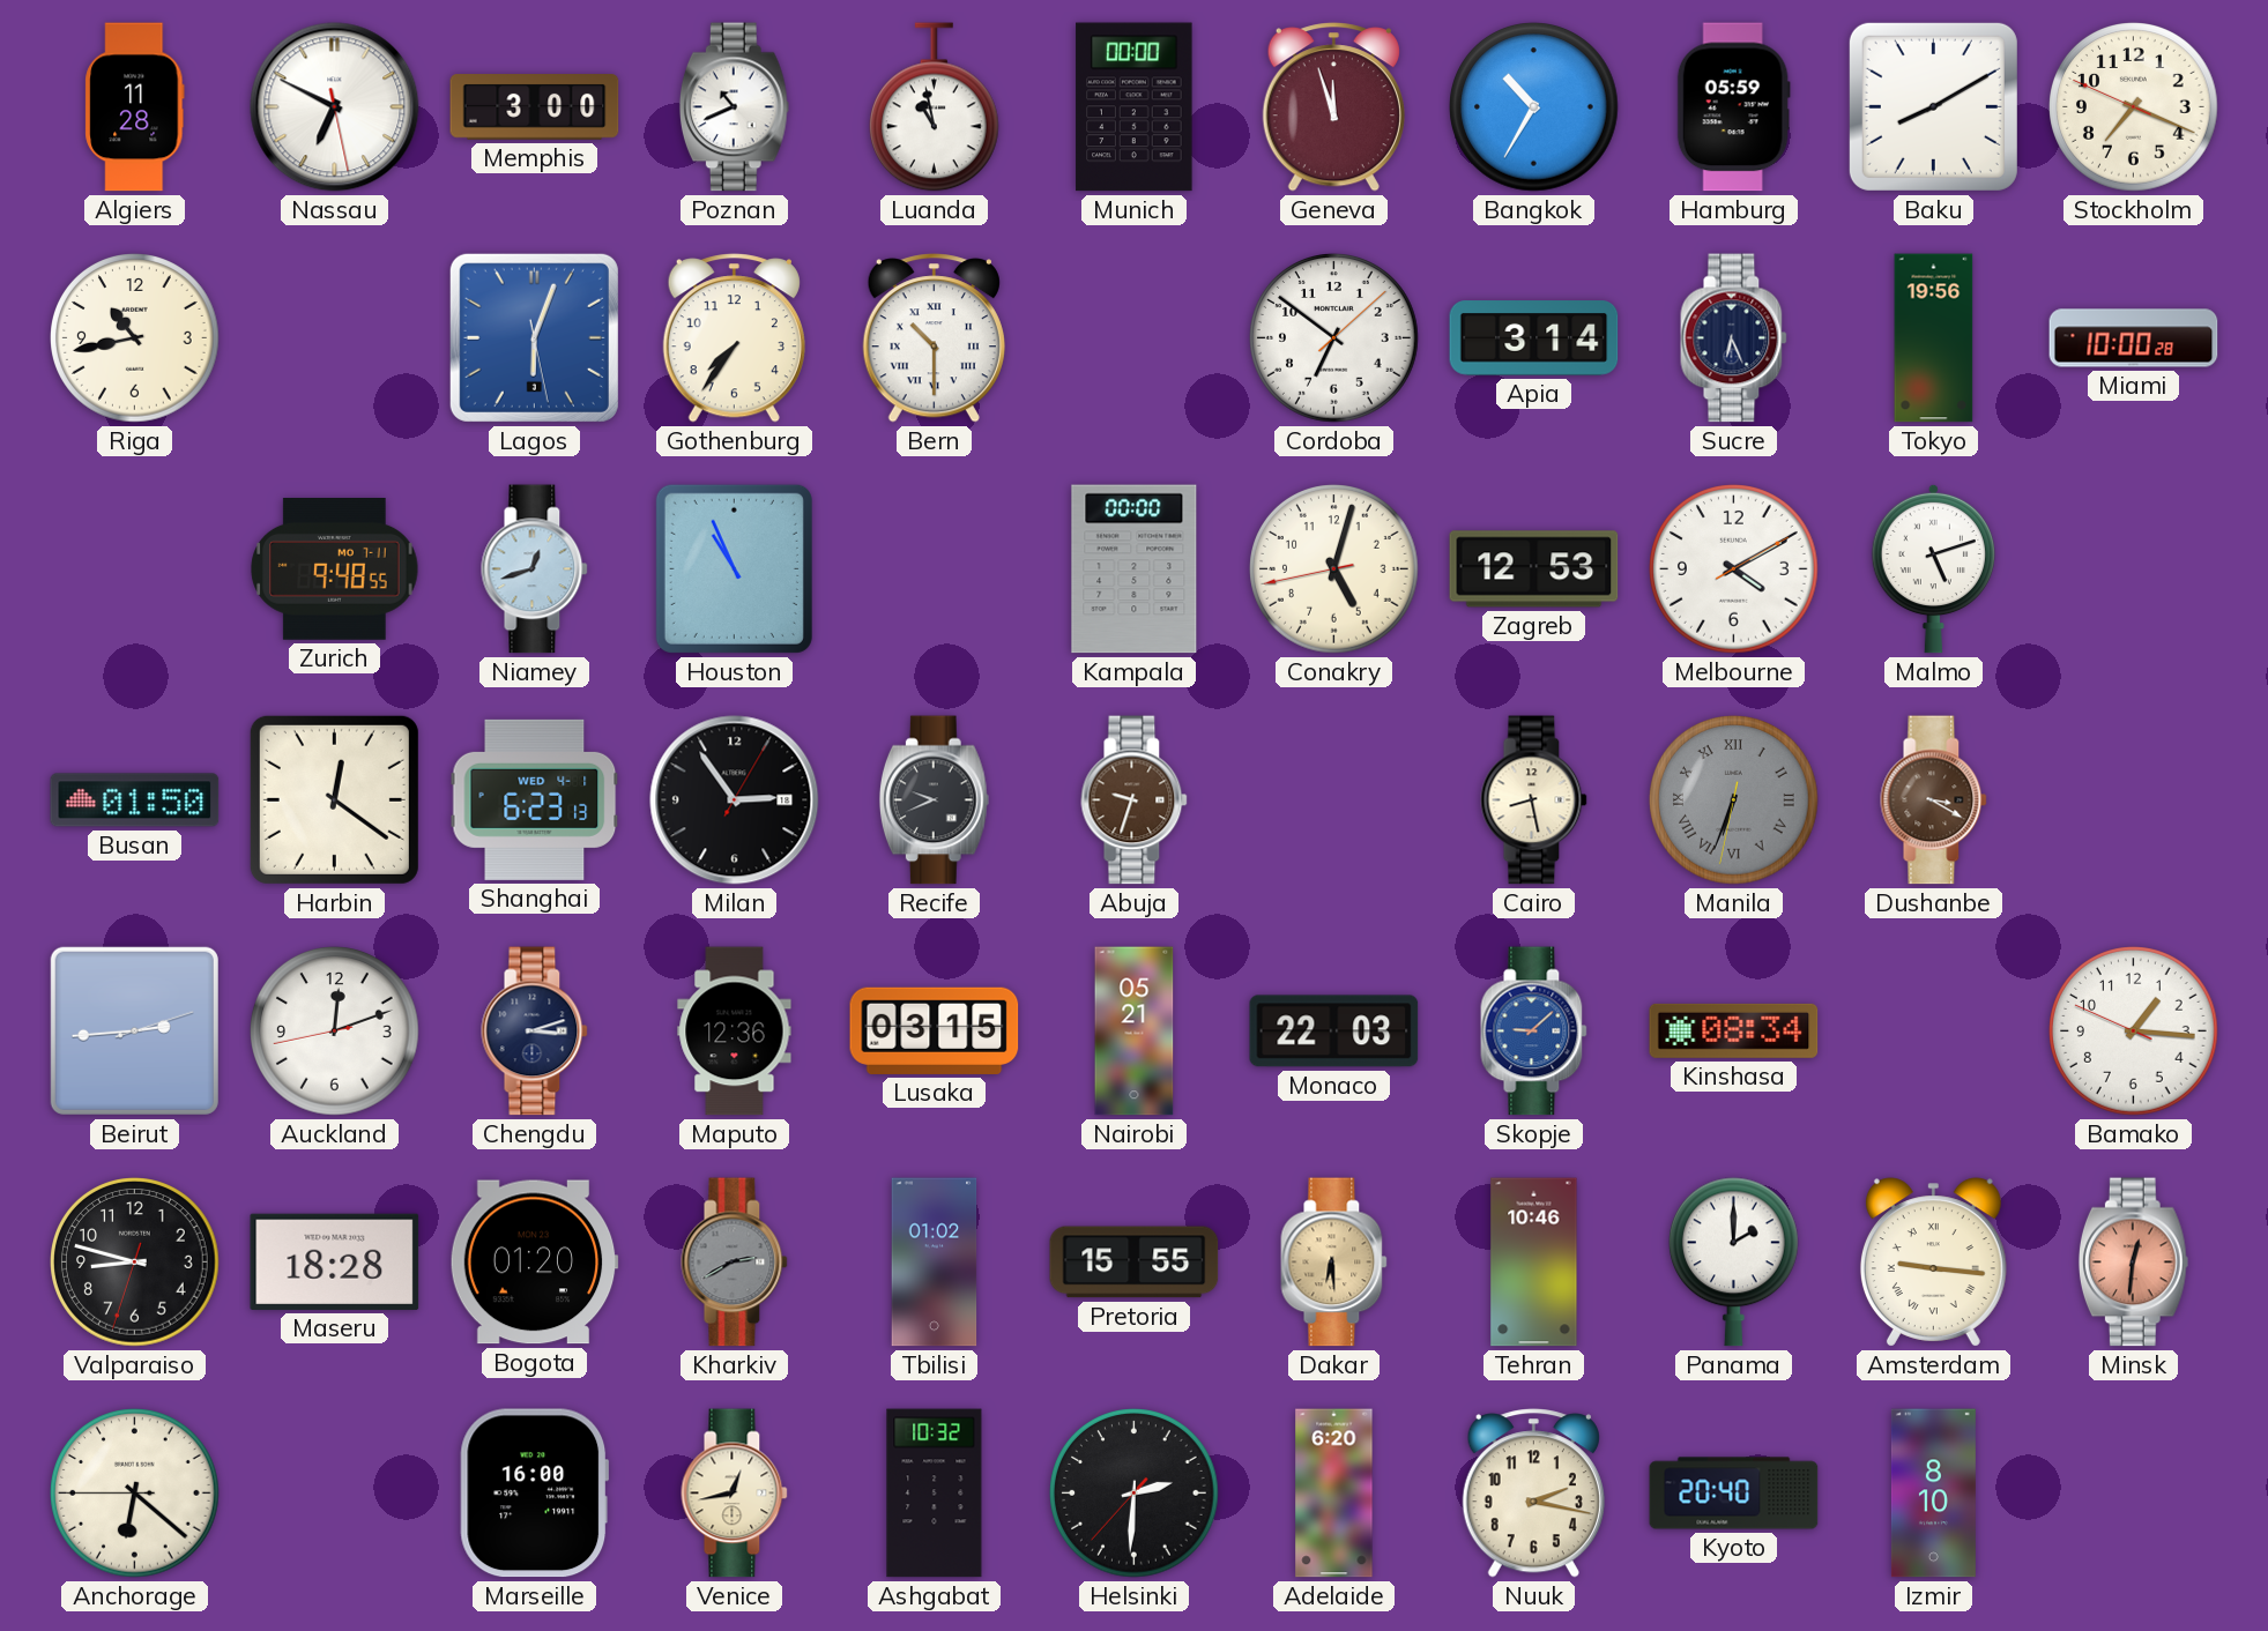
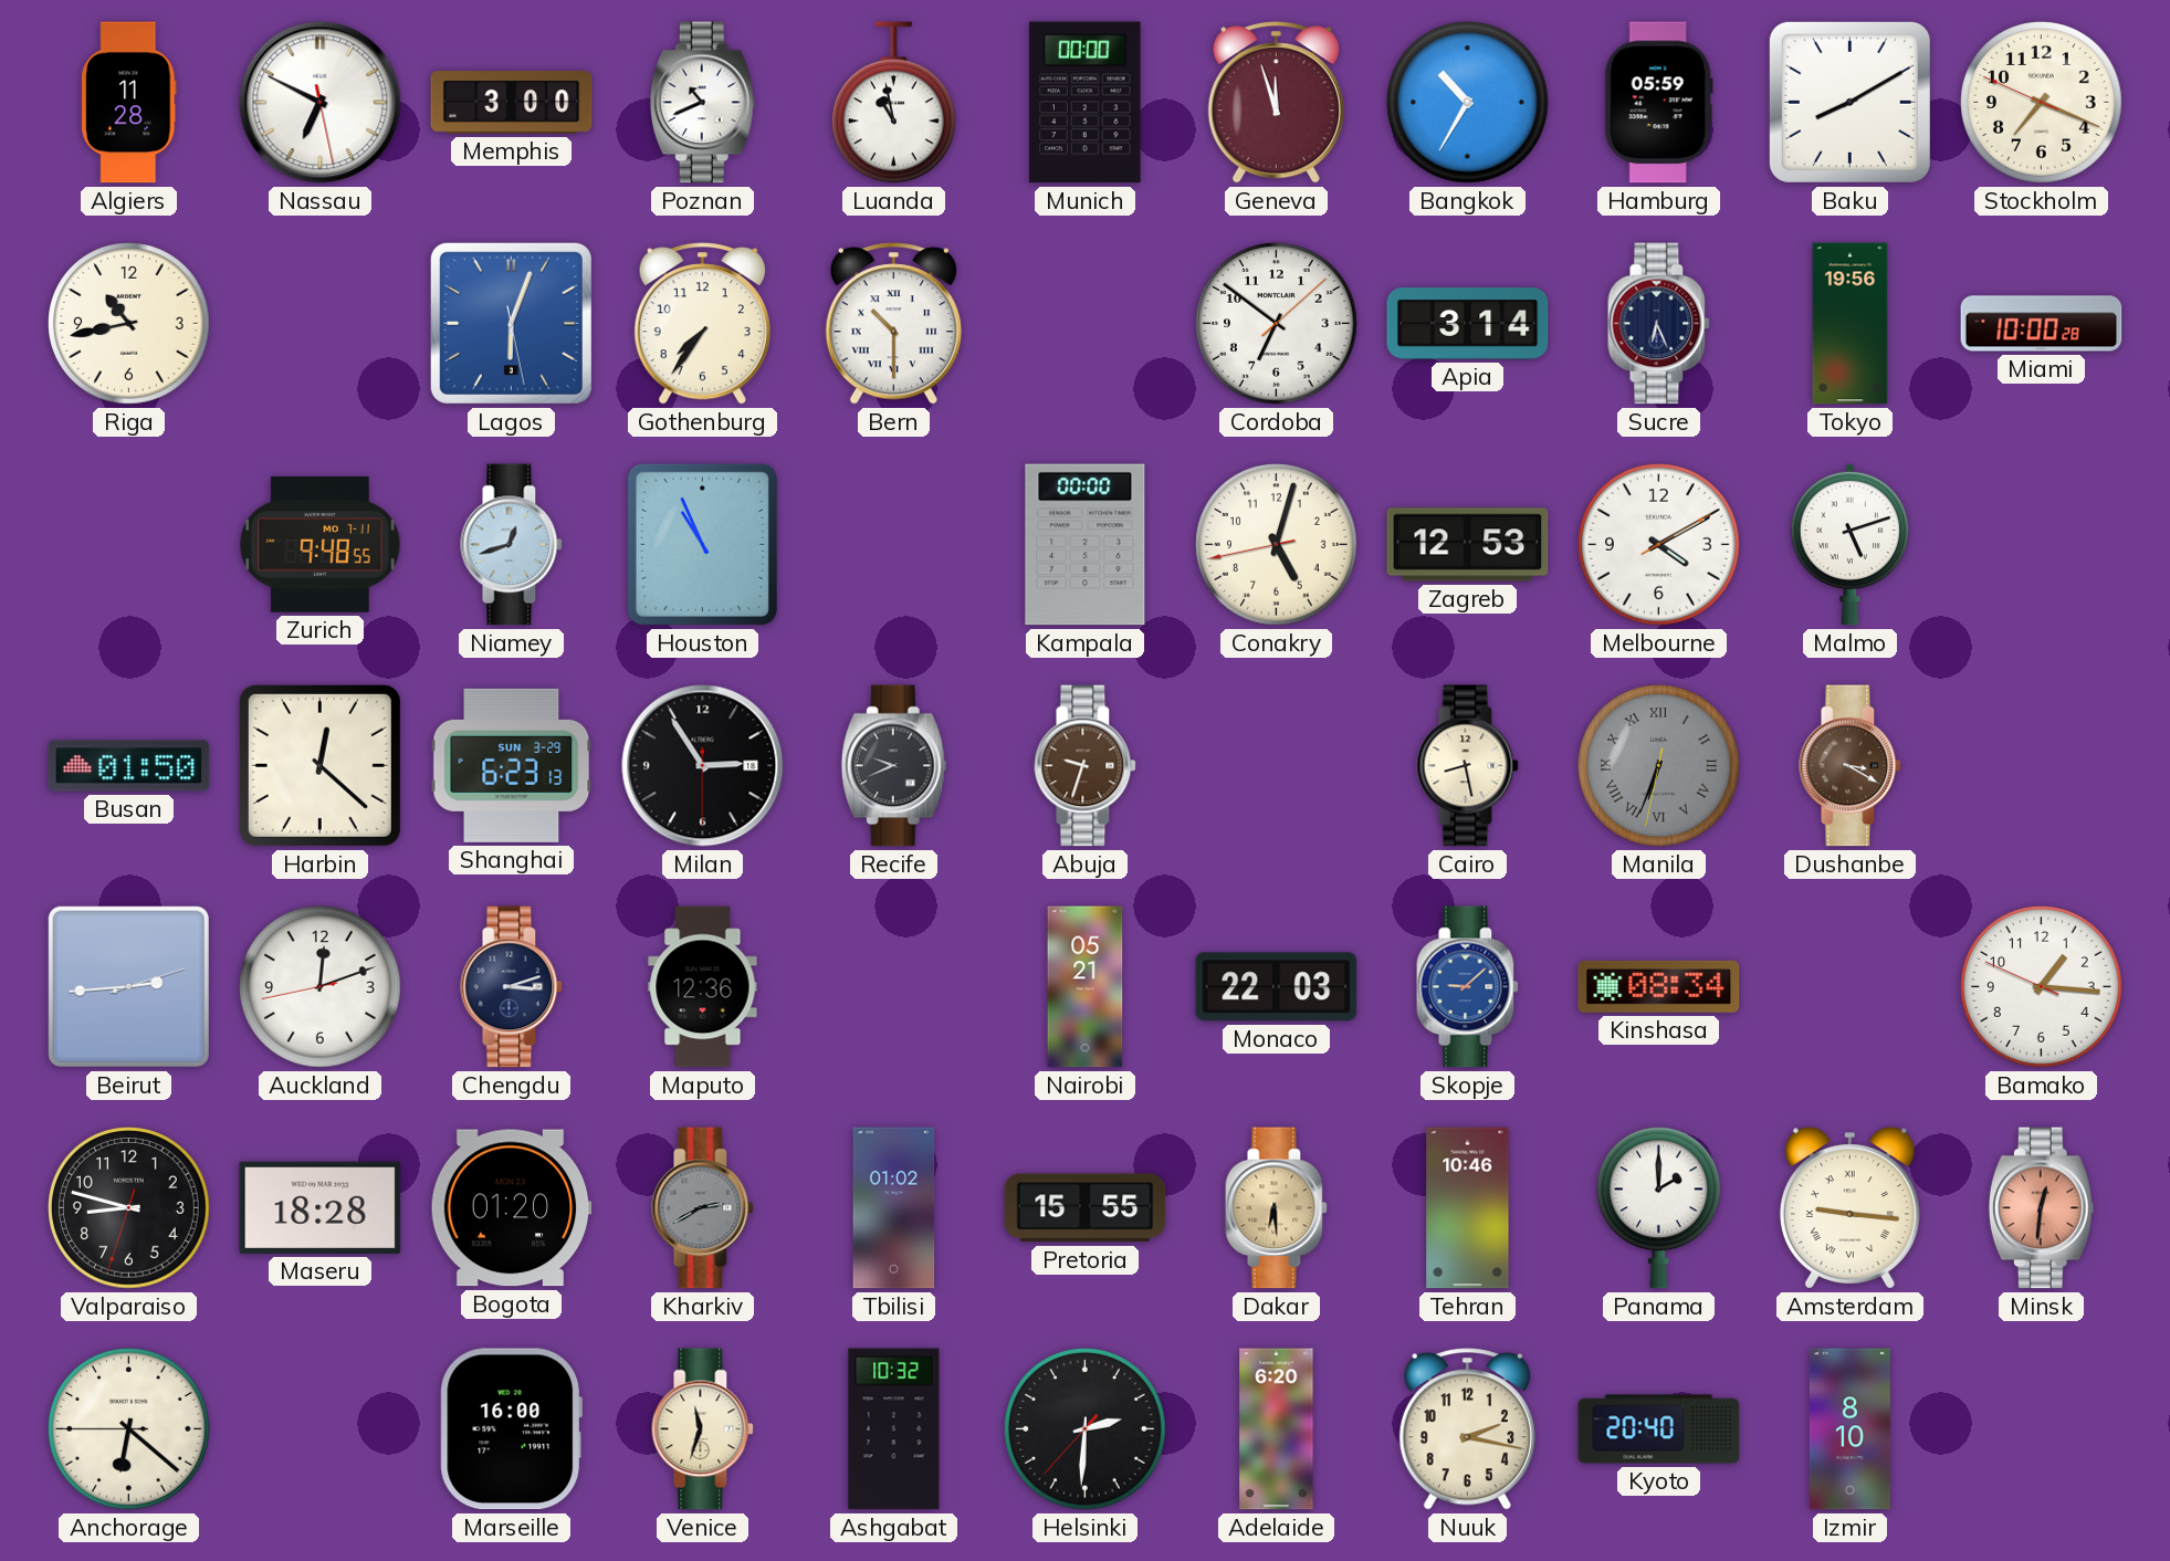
Harbin: 12:21 -> 12:22 (319, 765)
Shanghai date: WED 4-1 -> SUN 3-29 (512, 765)
Milan: 2:54:05 -> 2:54:30 (703, 766)
Lusaka: 03:15 -> none (935, 1030)
Venice: 12:43 -> 11:33 (703, 1429)
